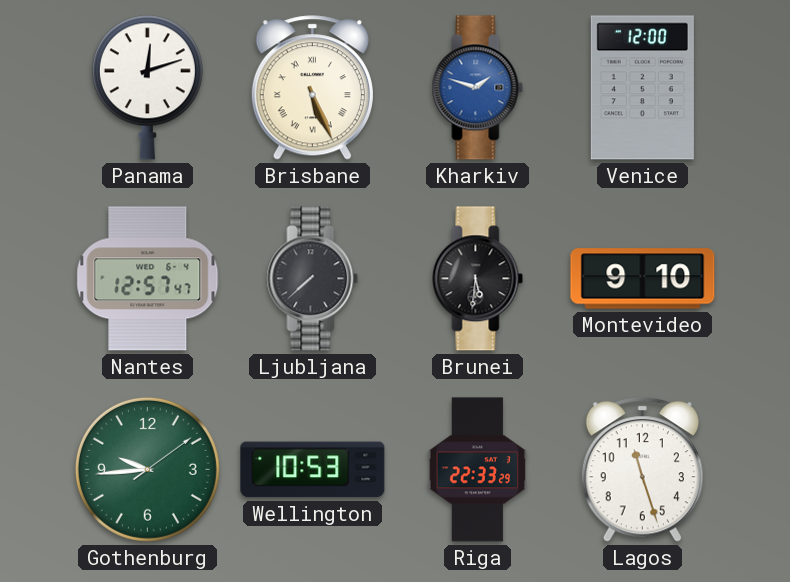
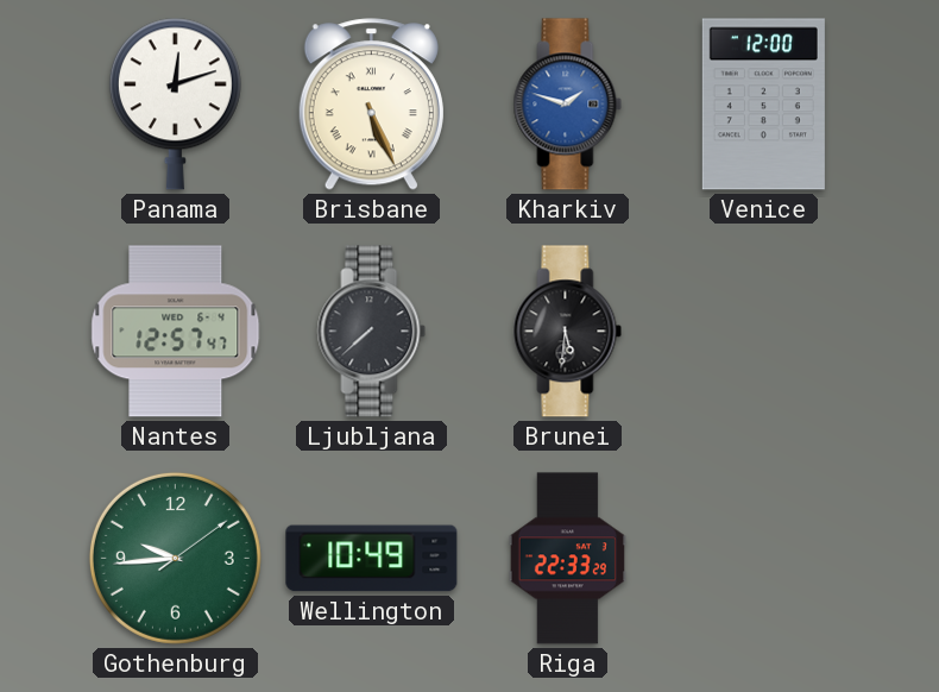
Montevideo: 9:10 -> none (643, 279)
Wellington: 10:53 -> 10:49 (372, 559)
Lagos: 11:27 -> none (642, 470)
